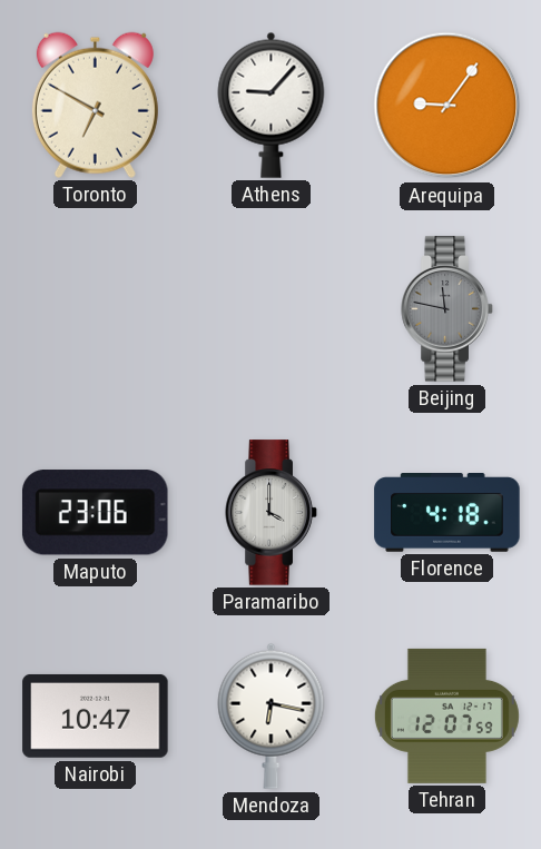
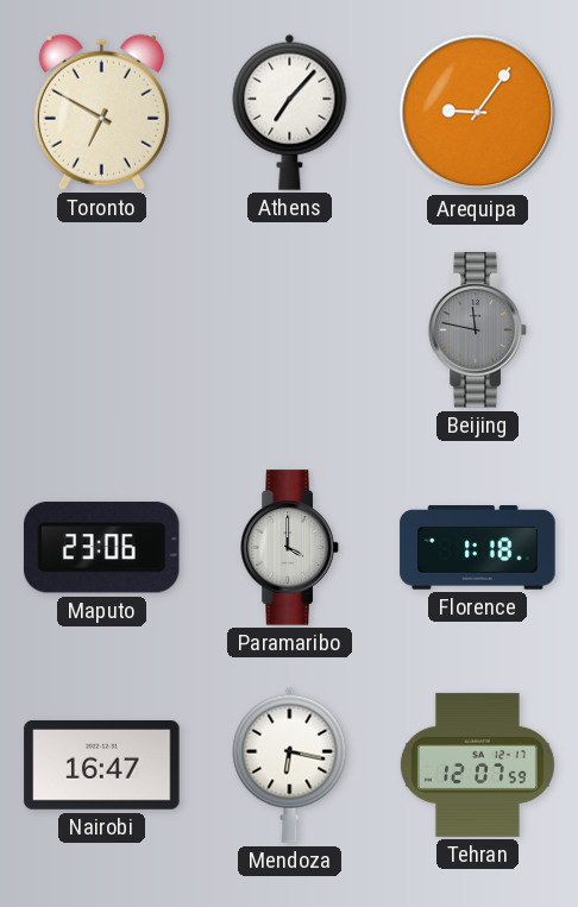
Athens: 9:07 -> 7:07 (290, 112)
Florence: 4:18 -> 1:18 (478, 548)
Nairobi: 10:47 -> 16:47 (102, 766)
